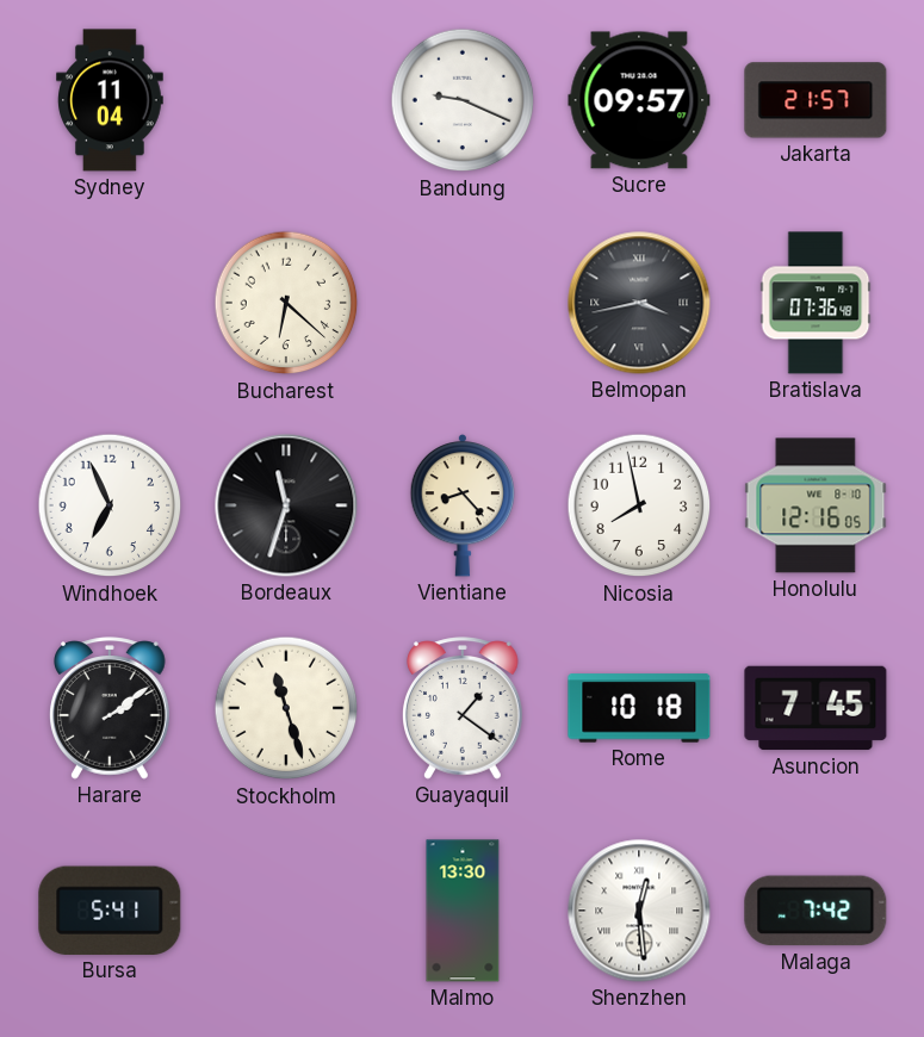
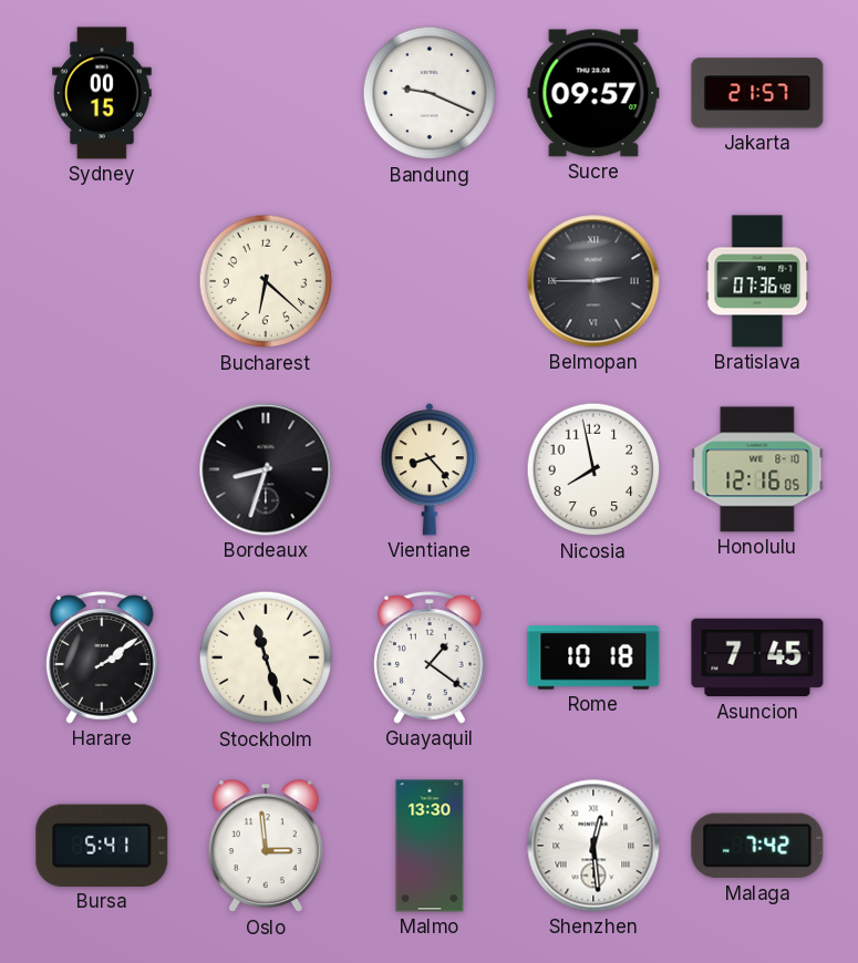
Sydney: 11:04 -> 00:15 (103, 93)
Belmopan: 3:43 -> 2:45 (593, 281)
Windhoek: 6:56 -> none (110, 505)
Bordeaux: 11:33 -> 8:33 (266, 469)
Oslo: none -> 2:59 (266, 847)
